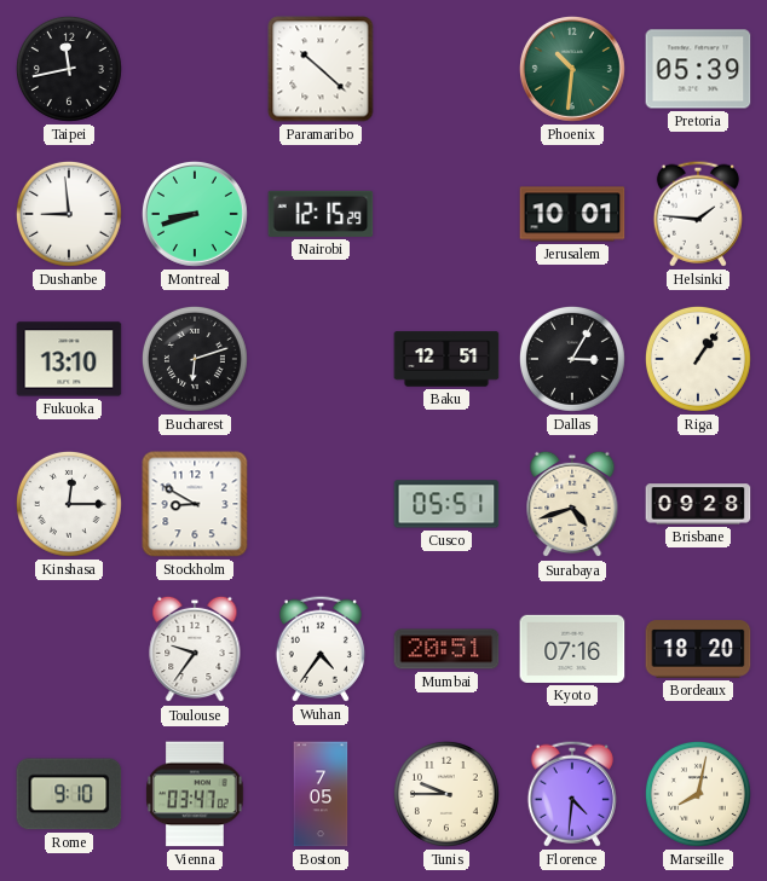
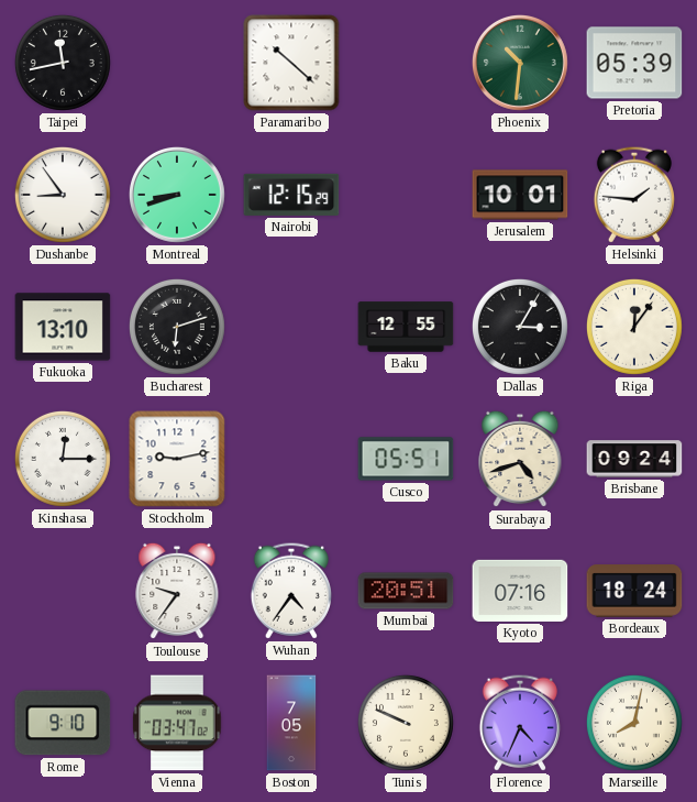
Dushanbe: 8:59 -> 8:54 (63, 195)
Baku: 12:51 -> 12:55 (406, 327)
Riga: 1:06 -> 12:06 (634, 327)
Stockholm: 8:50 -> 9:13 (177, 459)
Brisbane: 09:28 -> 09:24 (634, 459)
Bordeaux: 18:20 -> 18:24 (634, 591)
Tunis: 9:45 -> 9:49 (406, 723)
Florence: 4:31 -> 4:34 (520, 723)
